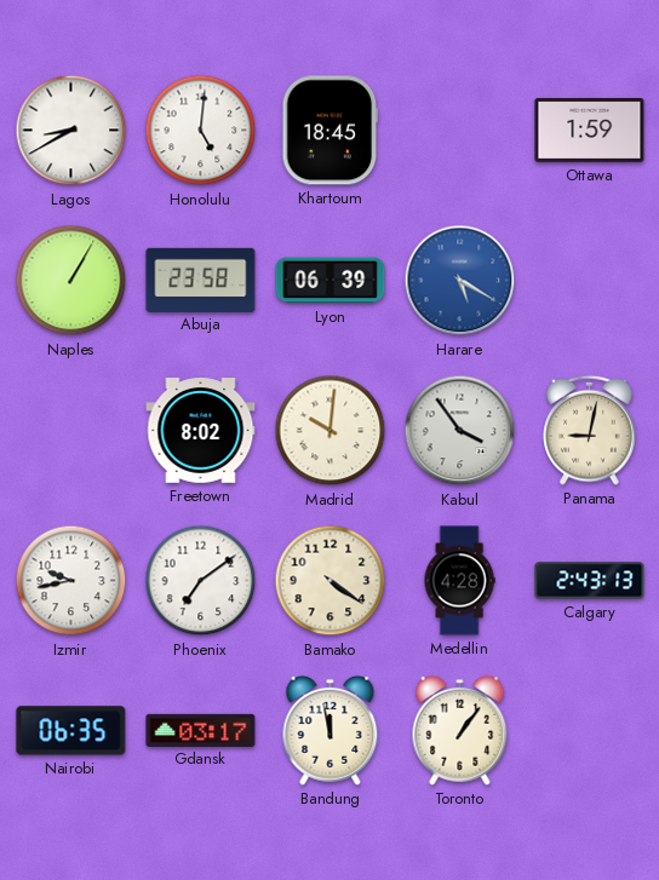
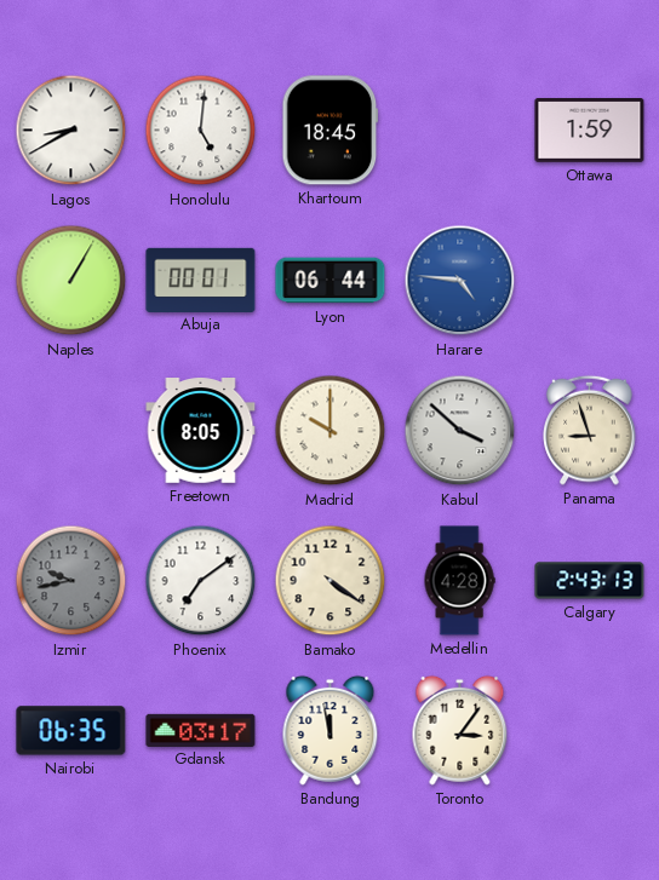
Abuja: 23:58 -> 00:01 (201, 280)
Lyon: 06:39 -> 06:44 (331, 281)
Harare: 5:20 -> 4:46 (460, 281)
Freetown: 8:02 -> 8:05 (201, 431)
Madrid: 10:01 -> 10:00 (331, 431)
Kabul: 3:54 -> 3:52 (460, 431)
Panama: 9:02 -> 8:57 (590, 430)
Izmir dial: white -> grey (71, 581)
Toronto: 1:06 -> 3:06 (460, 730)
